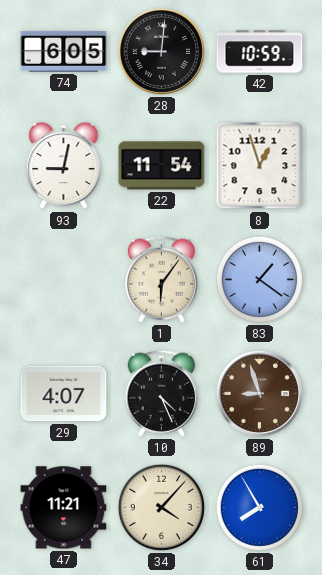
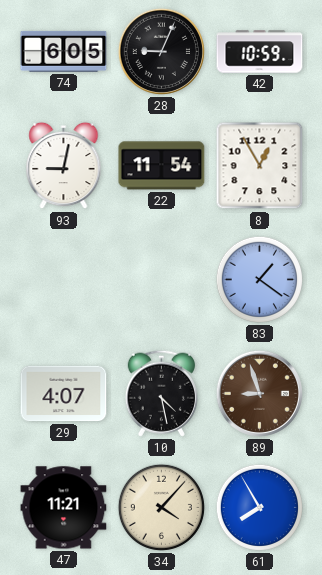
28: 9:01 -> 9:04 (161, 51)
8: 12:57 -> 12:55 (260, 166)
1: 6:06 -> none (161, 279)
10: 4:26 -> 4:28 (161, 393)
